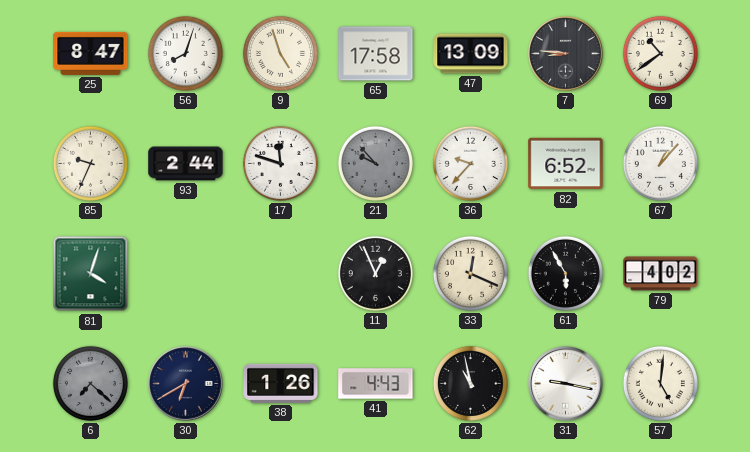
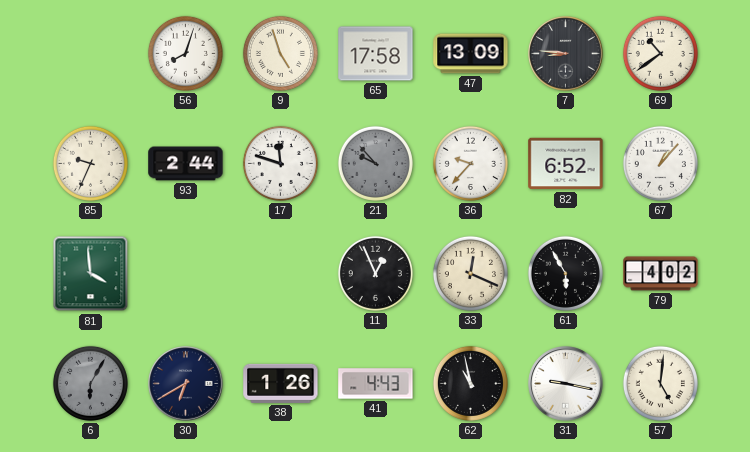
25: 8:47 -> none (91, 53)
81: 4:03 -> 3:59 (91, 274)
6: 7:22 -> 6:05 (90, 383)
